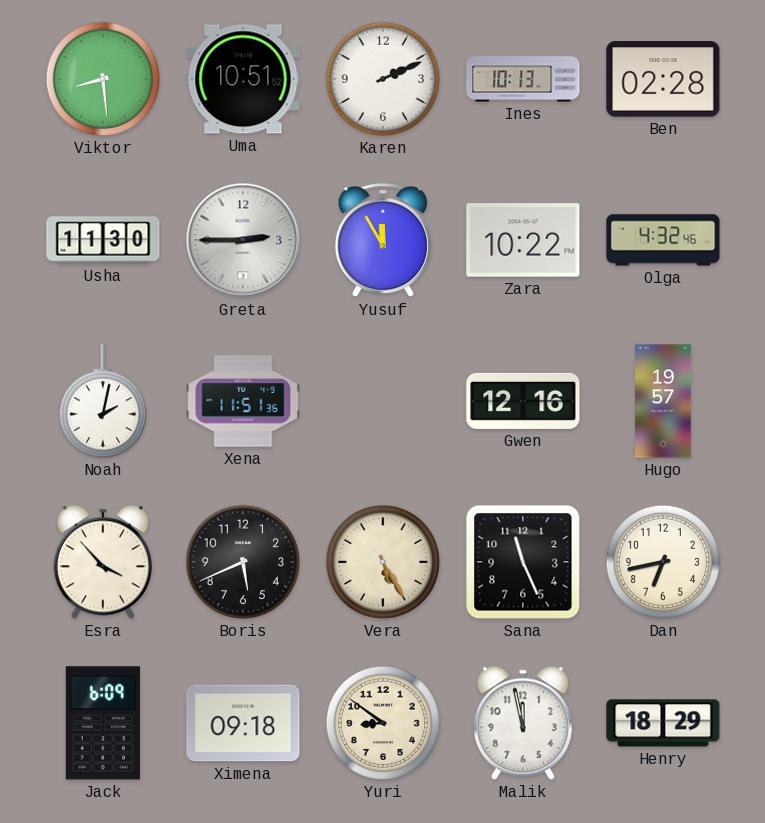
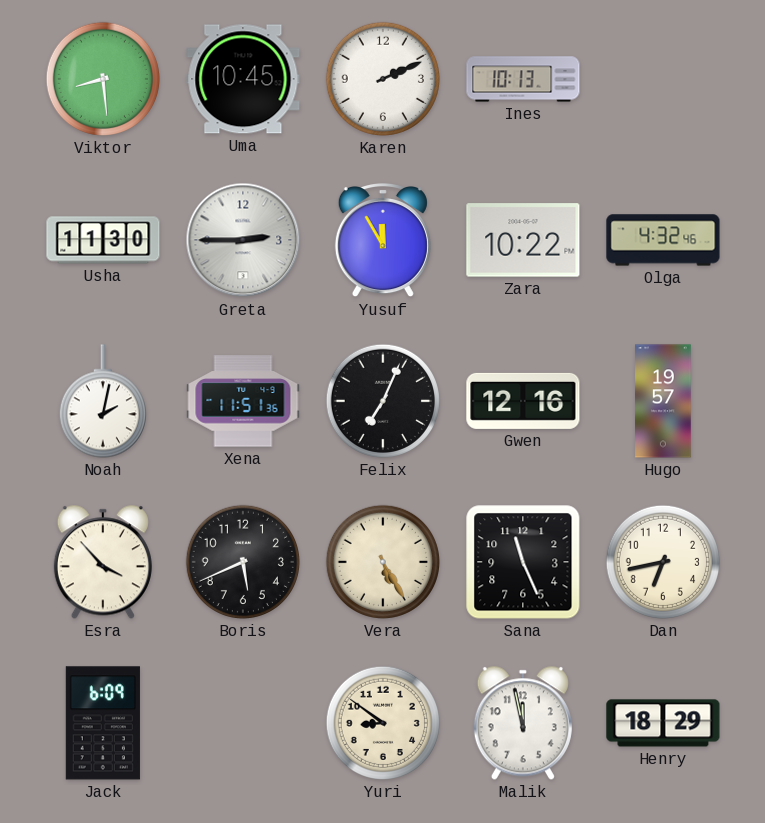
Uma: 10:51 -> 10:45 (243, 79)
Ben: 02:28 -> none (663, 79)
Felix: none -> 7:04 (383, 401)
Ximena: 09:18 -> none (243, 723)
